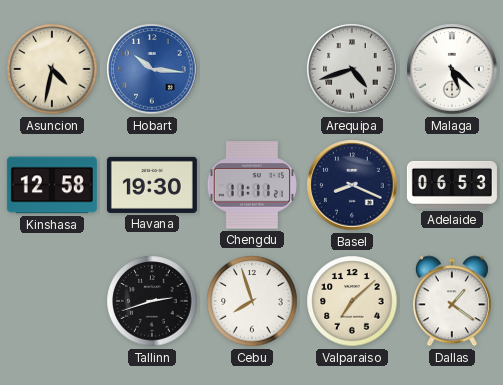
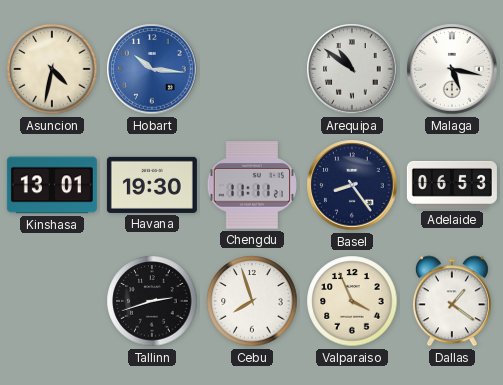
Arequipa: 4:42 -> 10:51 (352, 69)
Malaga: 5:22 -> 5:17 (452, 69)
Kinshasa: 12:58 -> 13:01 (52, 185)
Basel: 8:19 -> 8:24 (352, 185)
Valparaiso: 7:08 -> 3:56 (352, 301)
